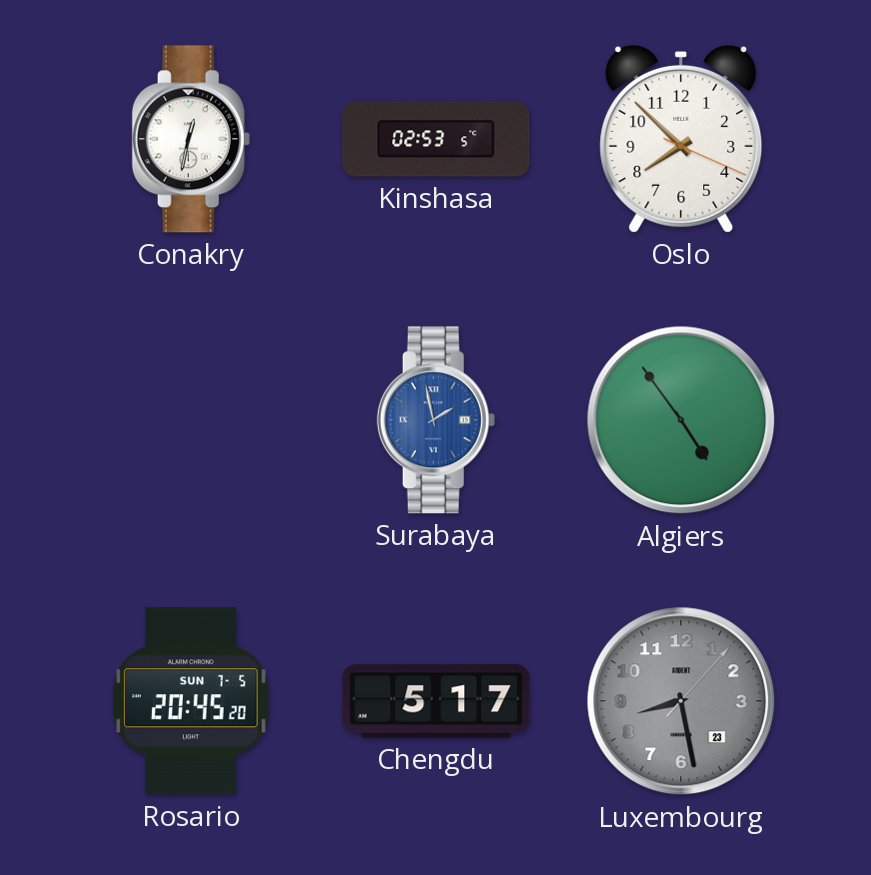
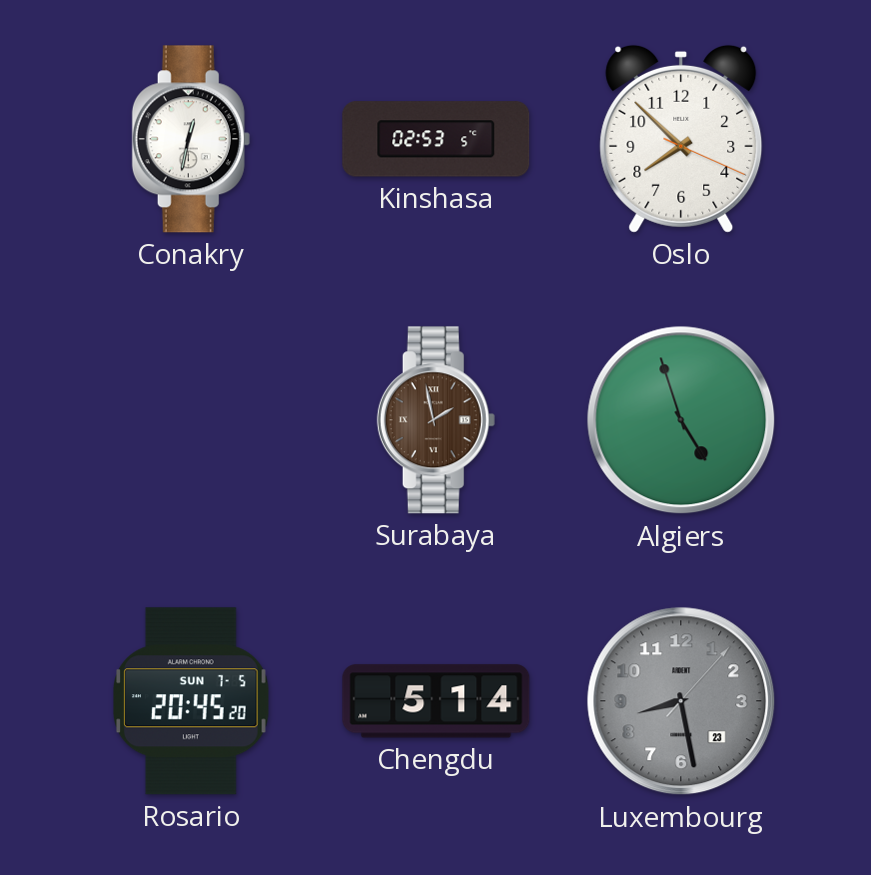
Surabaya dial: blue -> brown (436, 420)
Algiers: 4:54 -> 4:57 (681, 420)
Chengdu: 5:17 -> 5:14 (436, 701)
